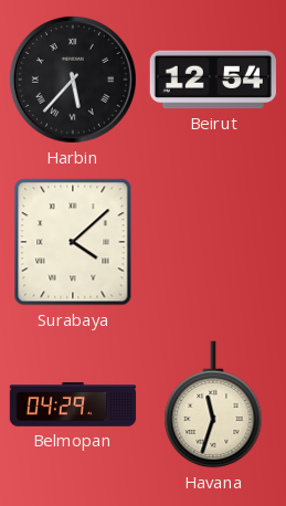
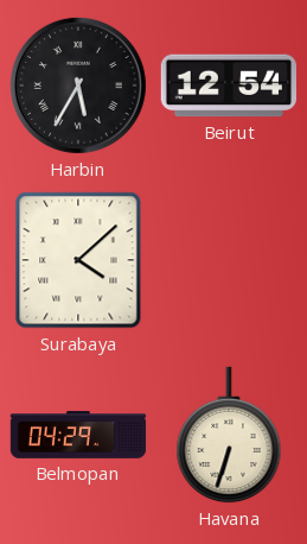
Harbin: 5:37 -> 5:35 (78, 86)
Havana: 11:33 -> 6:33 (229, 435)
